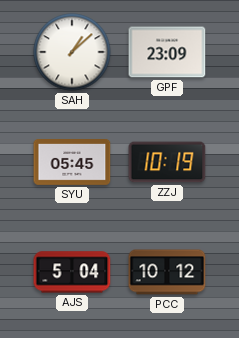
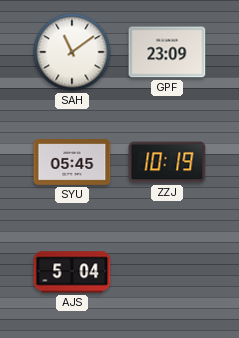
SAH: 1:08 -> 11:09 (72, 52)
PCC: 10:12 -> none (167, 272)
